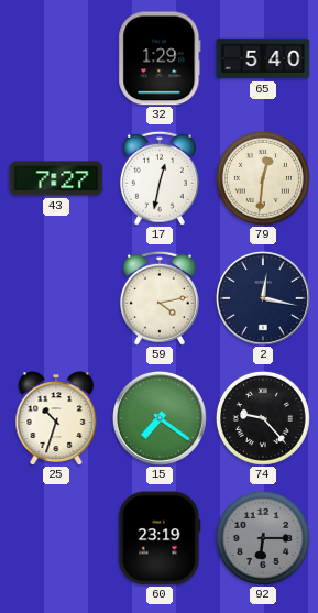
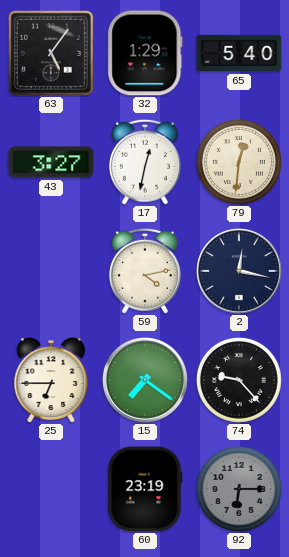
63: none -> 5:06 (51, 53)
43: 7:27 -> 3:27 (51, 162)
25: 10:33 -> 6:45 (51, 380)
